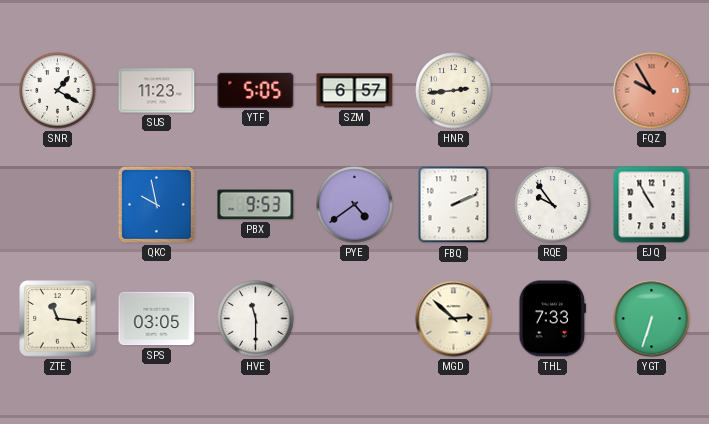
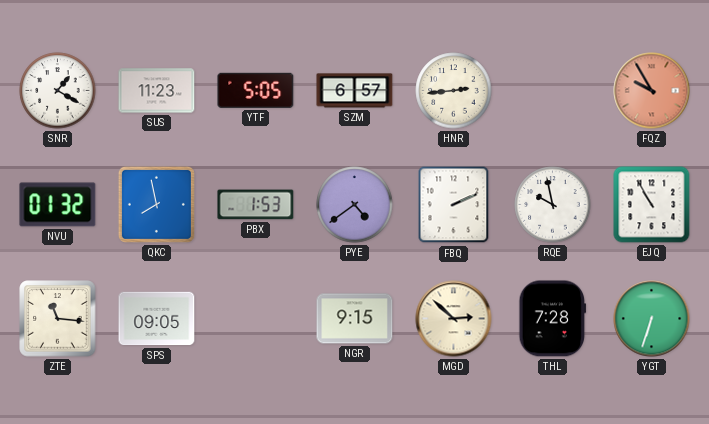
NVU: none -> 01:32 (58, 205)
QKC: 9:58 -> 7:58 (156, 204)
PBX: 9:53 -> 1:53 (256, 205)
RQE: 9:54 -> 9:58 (553, 205)
SPS: 03:05 -> 09:05 (157, 319)
HVE: 11:30 -> none (256, 319)
NGR: none -> 9:15 (355, 319)
THL: 7:33 -> 7:28 (553, 319)
